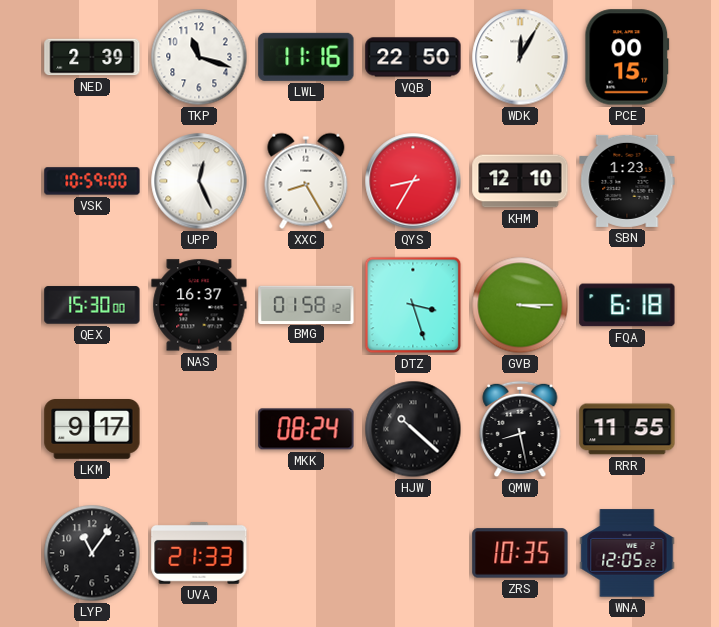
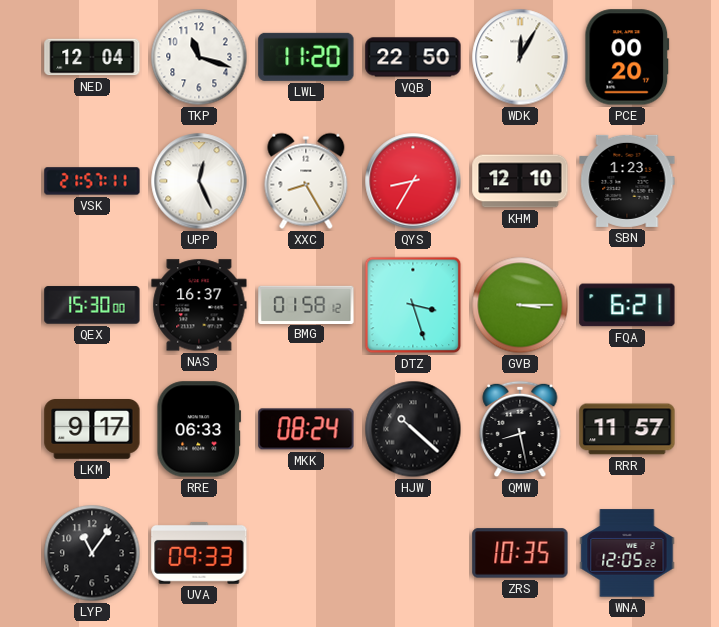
NED: 2:39 -> 12:04 (92, 57)
LWL: 11:16 -> 11:20 (306, 57)
PCE: 00:15 -> 00:20 (627, 57)
VSK: 10:59 -> 21:57 (92, 181)
FQA: 6:18 -> 6:21 (627, 305)
RRE: none -> 06:33 (199, 429)
RRR: 11:55 -> 11:57 (627, 429)
UVA: 21:33 -> 09:33 (199, 553)
